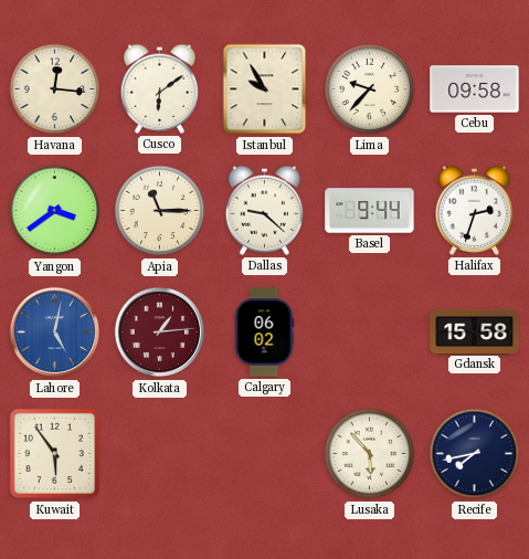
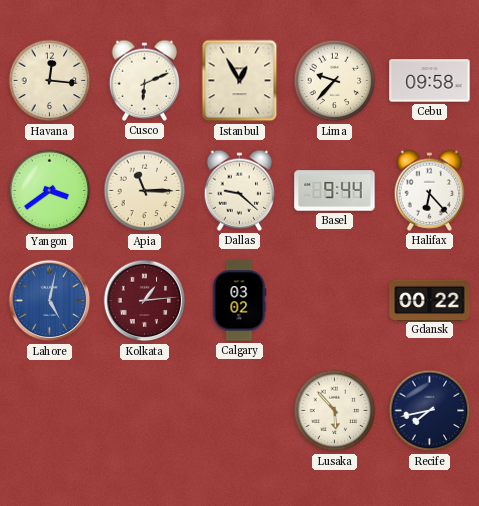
Cusco: 6:09 -> 6:11 (145, 80)
Istanbul: 9:55 -> 12:55 (240, 81)
Halifax: 2:33 -> 6:23 (430, 190)
Calgary: 06:02 -> 03:02 (239, 301)
Gdansk: 15:58 -> 00:22 (430, 300)
Kuwait: 5:54 -> none (55, 454)
